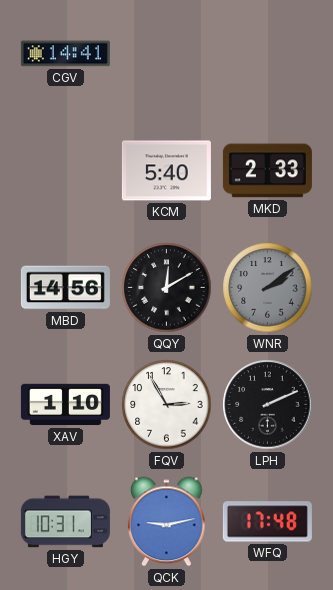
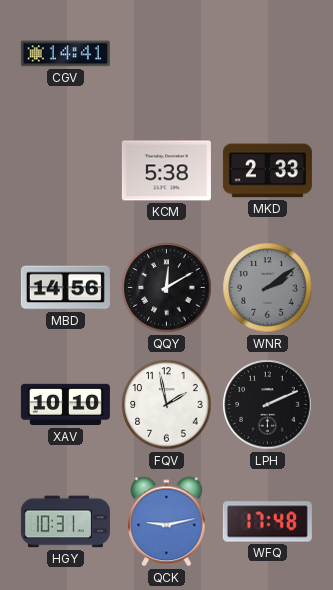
KCM: 5:40 -> 5:38 (166, 171)
XAV: 1:10 -> 10:10 (65, 405)
FQV: 2:55 -> 1:58 (167, 405)
